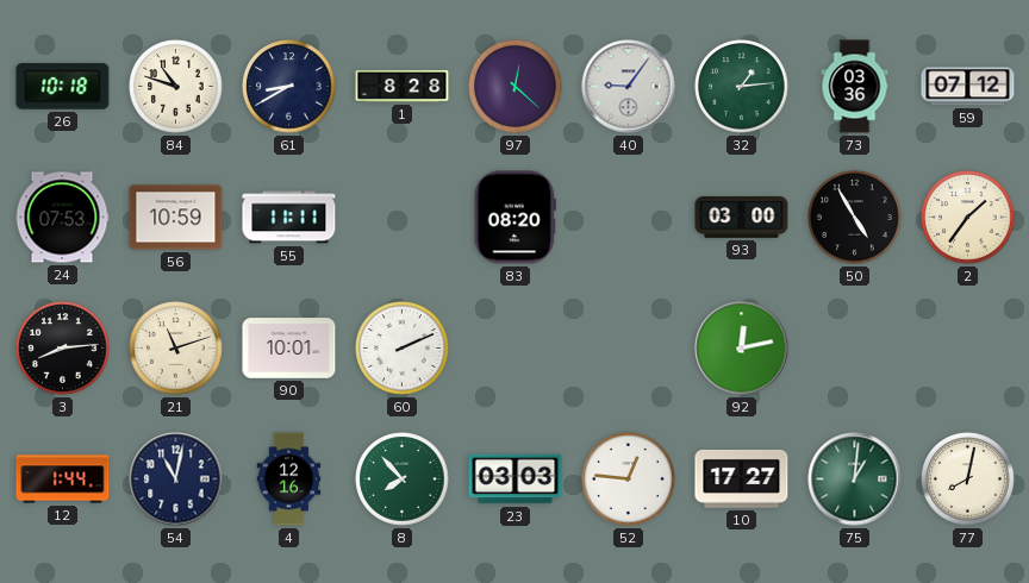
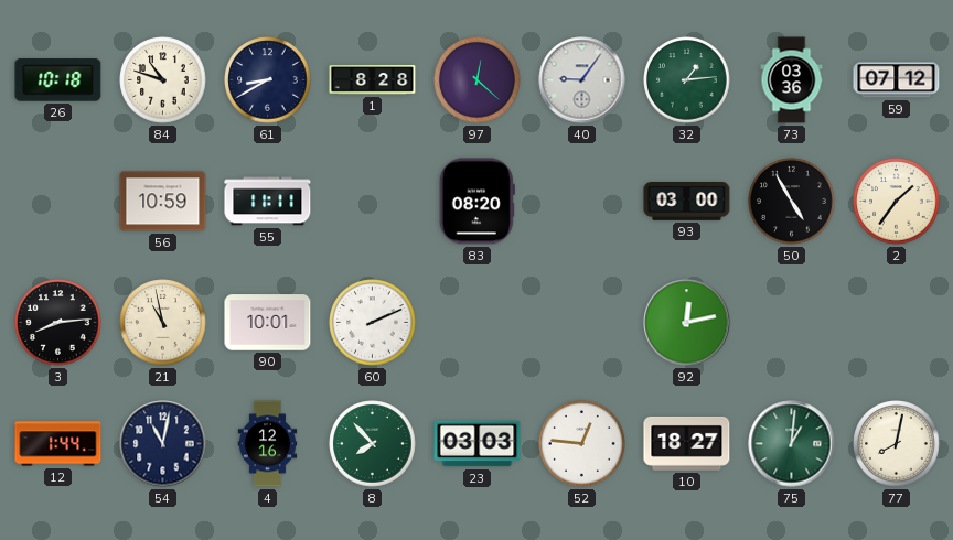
24: 07:53 -> none (62, 218)
21: 11:12 -> 10:58 (163, 323)
10: 17:27 -> 18:27 (687, 443)
